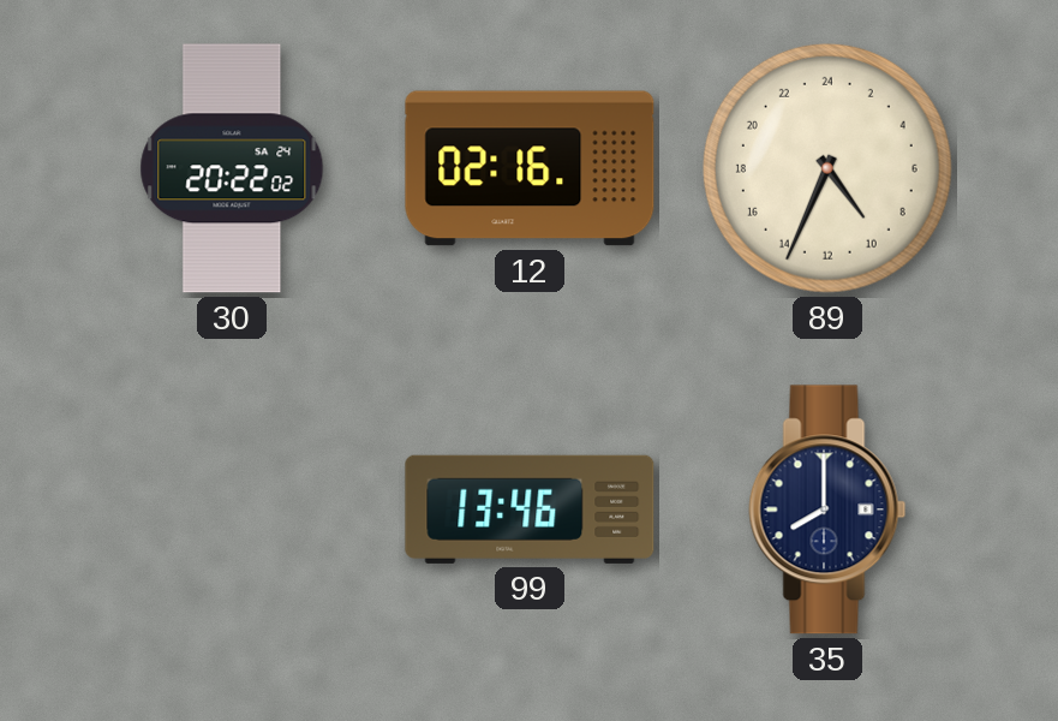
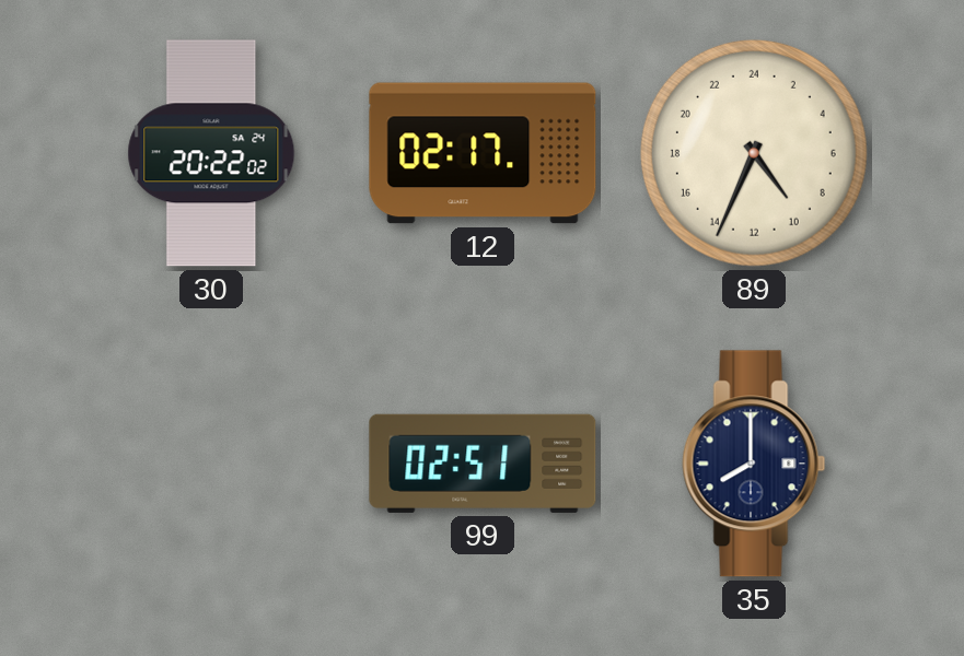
12: 02:16 -> 02:17 (483, 153)
99: 13:46 -> 02:51 (483, 464)
